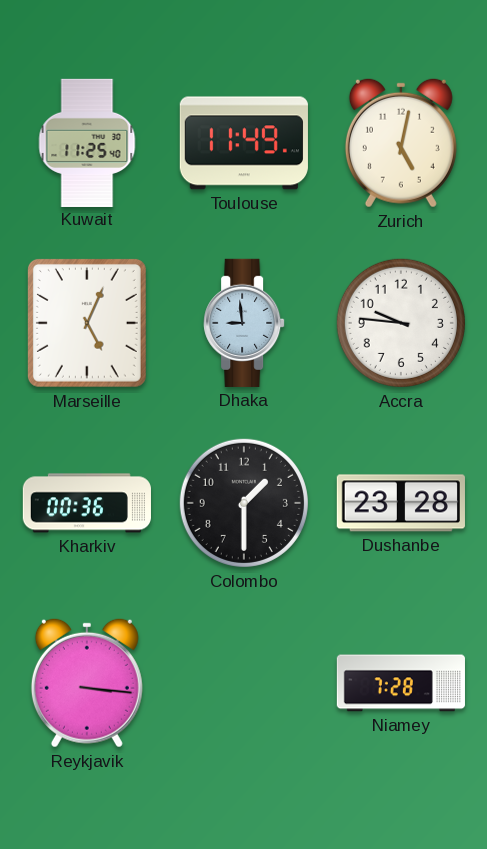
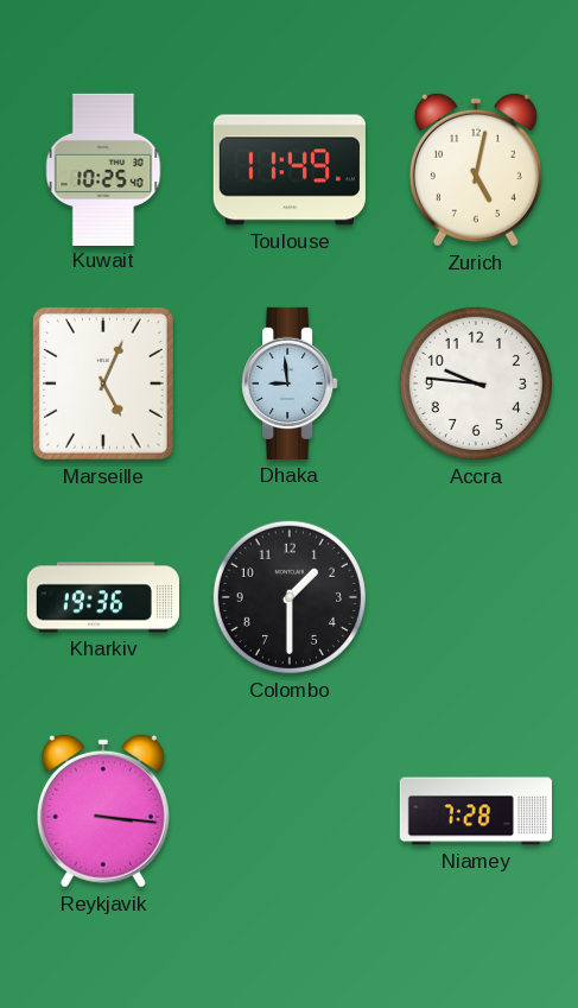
Kuwait: 11:25 -> 10:25 (103, 169)
Kharkiv: 00:36 -> 19:36 (103, 597)
Dushanbe: 23:28 -> none (401, 503)
